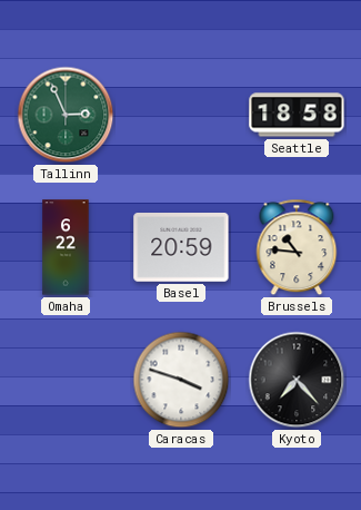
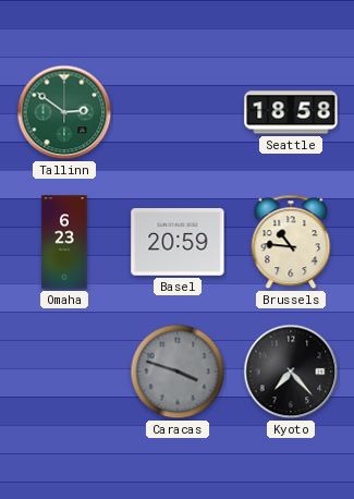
Tallinn: 2:56 -> 2:51 (64, 112)
Omaha: 6:22 -> 6:23 (64, 242)
Caracas dial: white -> grey (178, 372)
